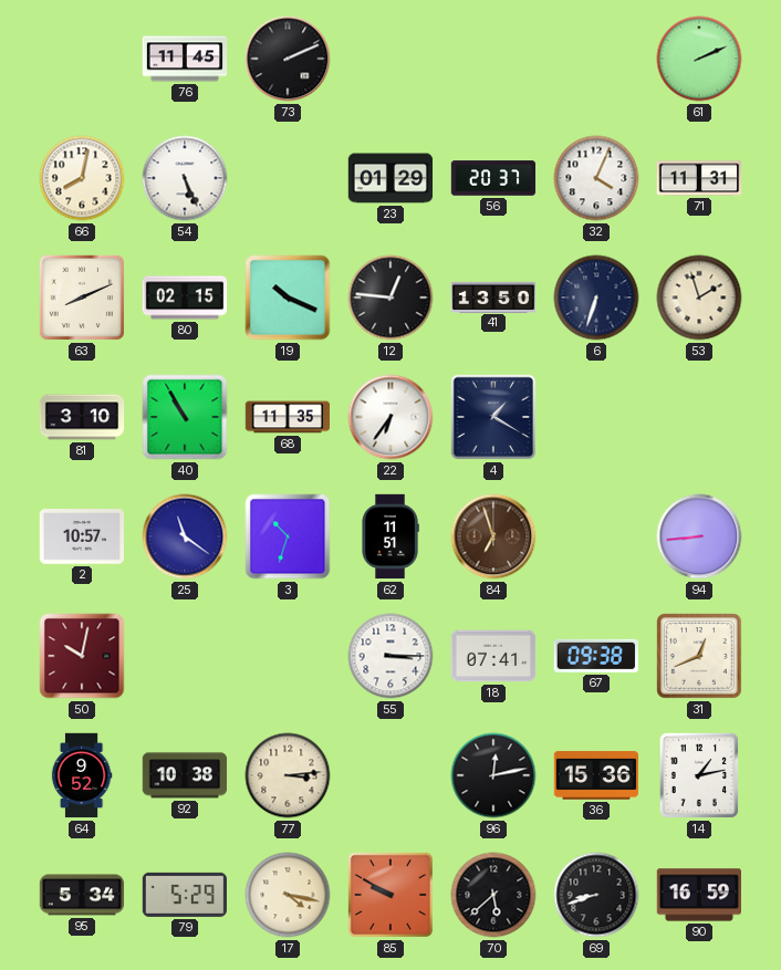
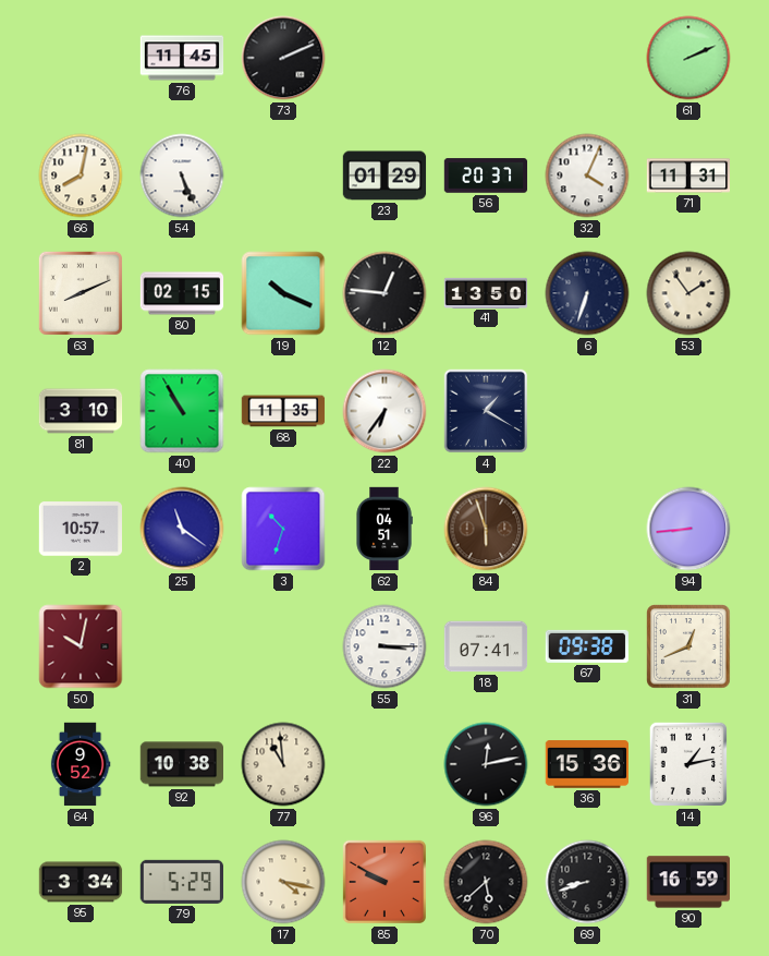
53: 1:57 -> 1:54 (688, 293)
62: 11:51 -> 04:51 (384, 529)
84: 6:57 -> 5:57 (486, 529)
77: 3:14 -> 10:59 (283, 764)
95: 5:34 -> 3:34 (81, 882)
